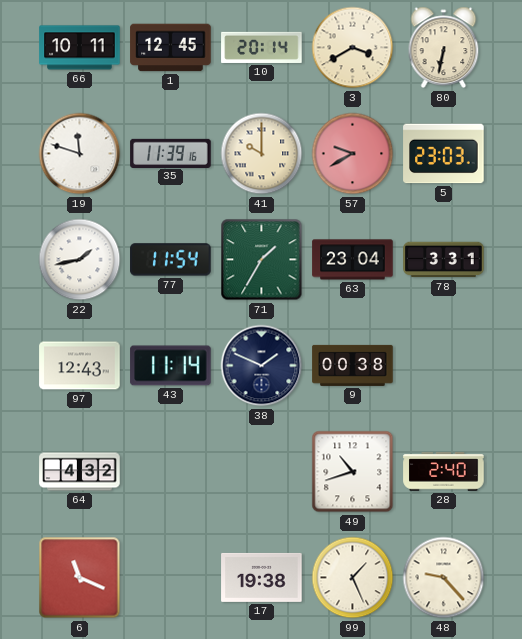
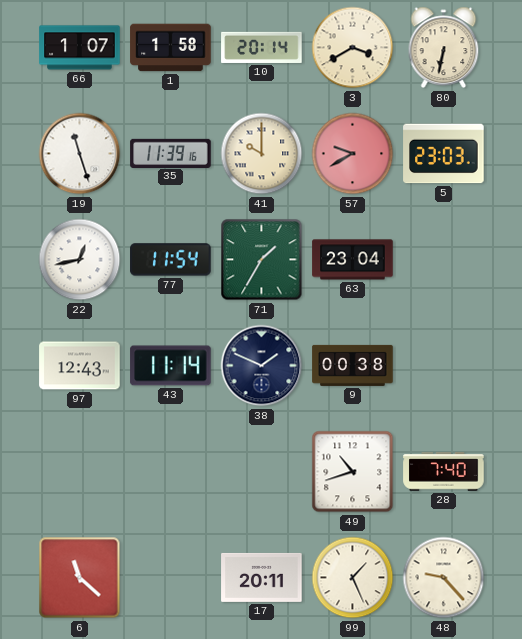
66: 10:11 -> 1:07 (80, 48)
1: 12:45 -> 1:58 (171, 48)
19: 11:48 -> 11:27 (80, 154)
22: 1:43 -> 12:43 (80, 260)
78: 3:31 -> none (444, 260)
64: 4:32 -> none (80, 472)
28: 2:40 -> 7:40 (444, 472)
6: 11:19 -> 11:22 (80, 578)
17: 19:38 -> 20:11 (262, 577)
